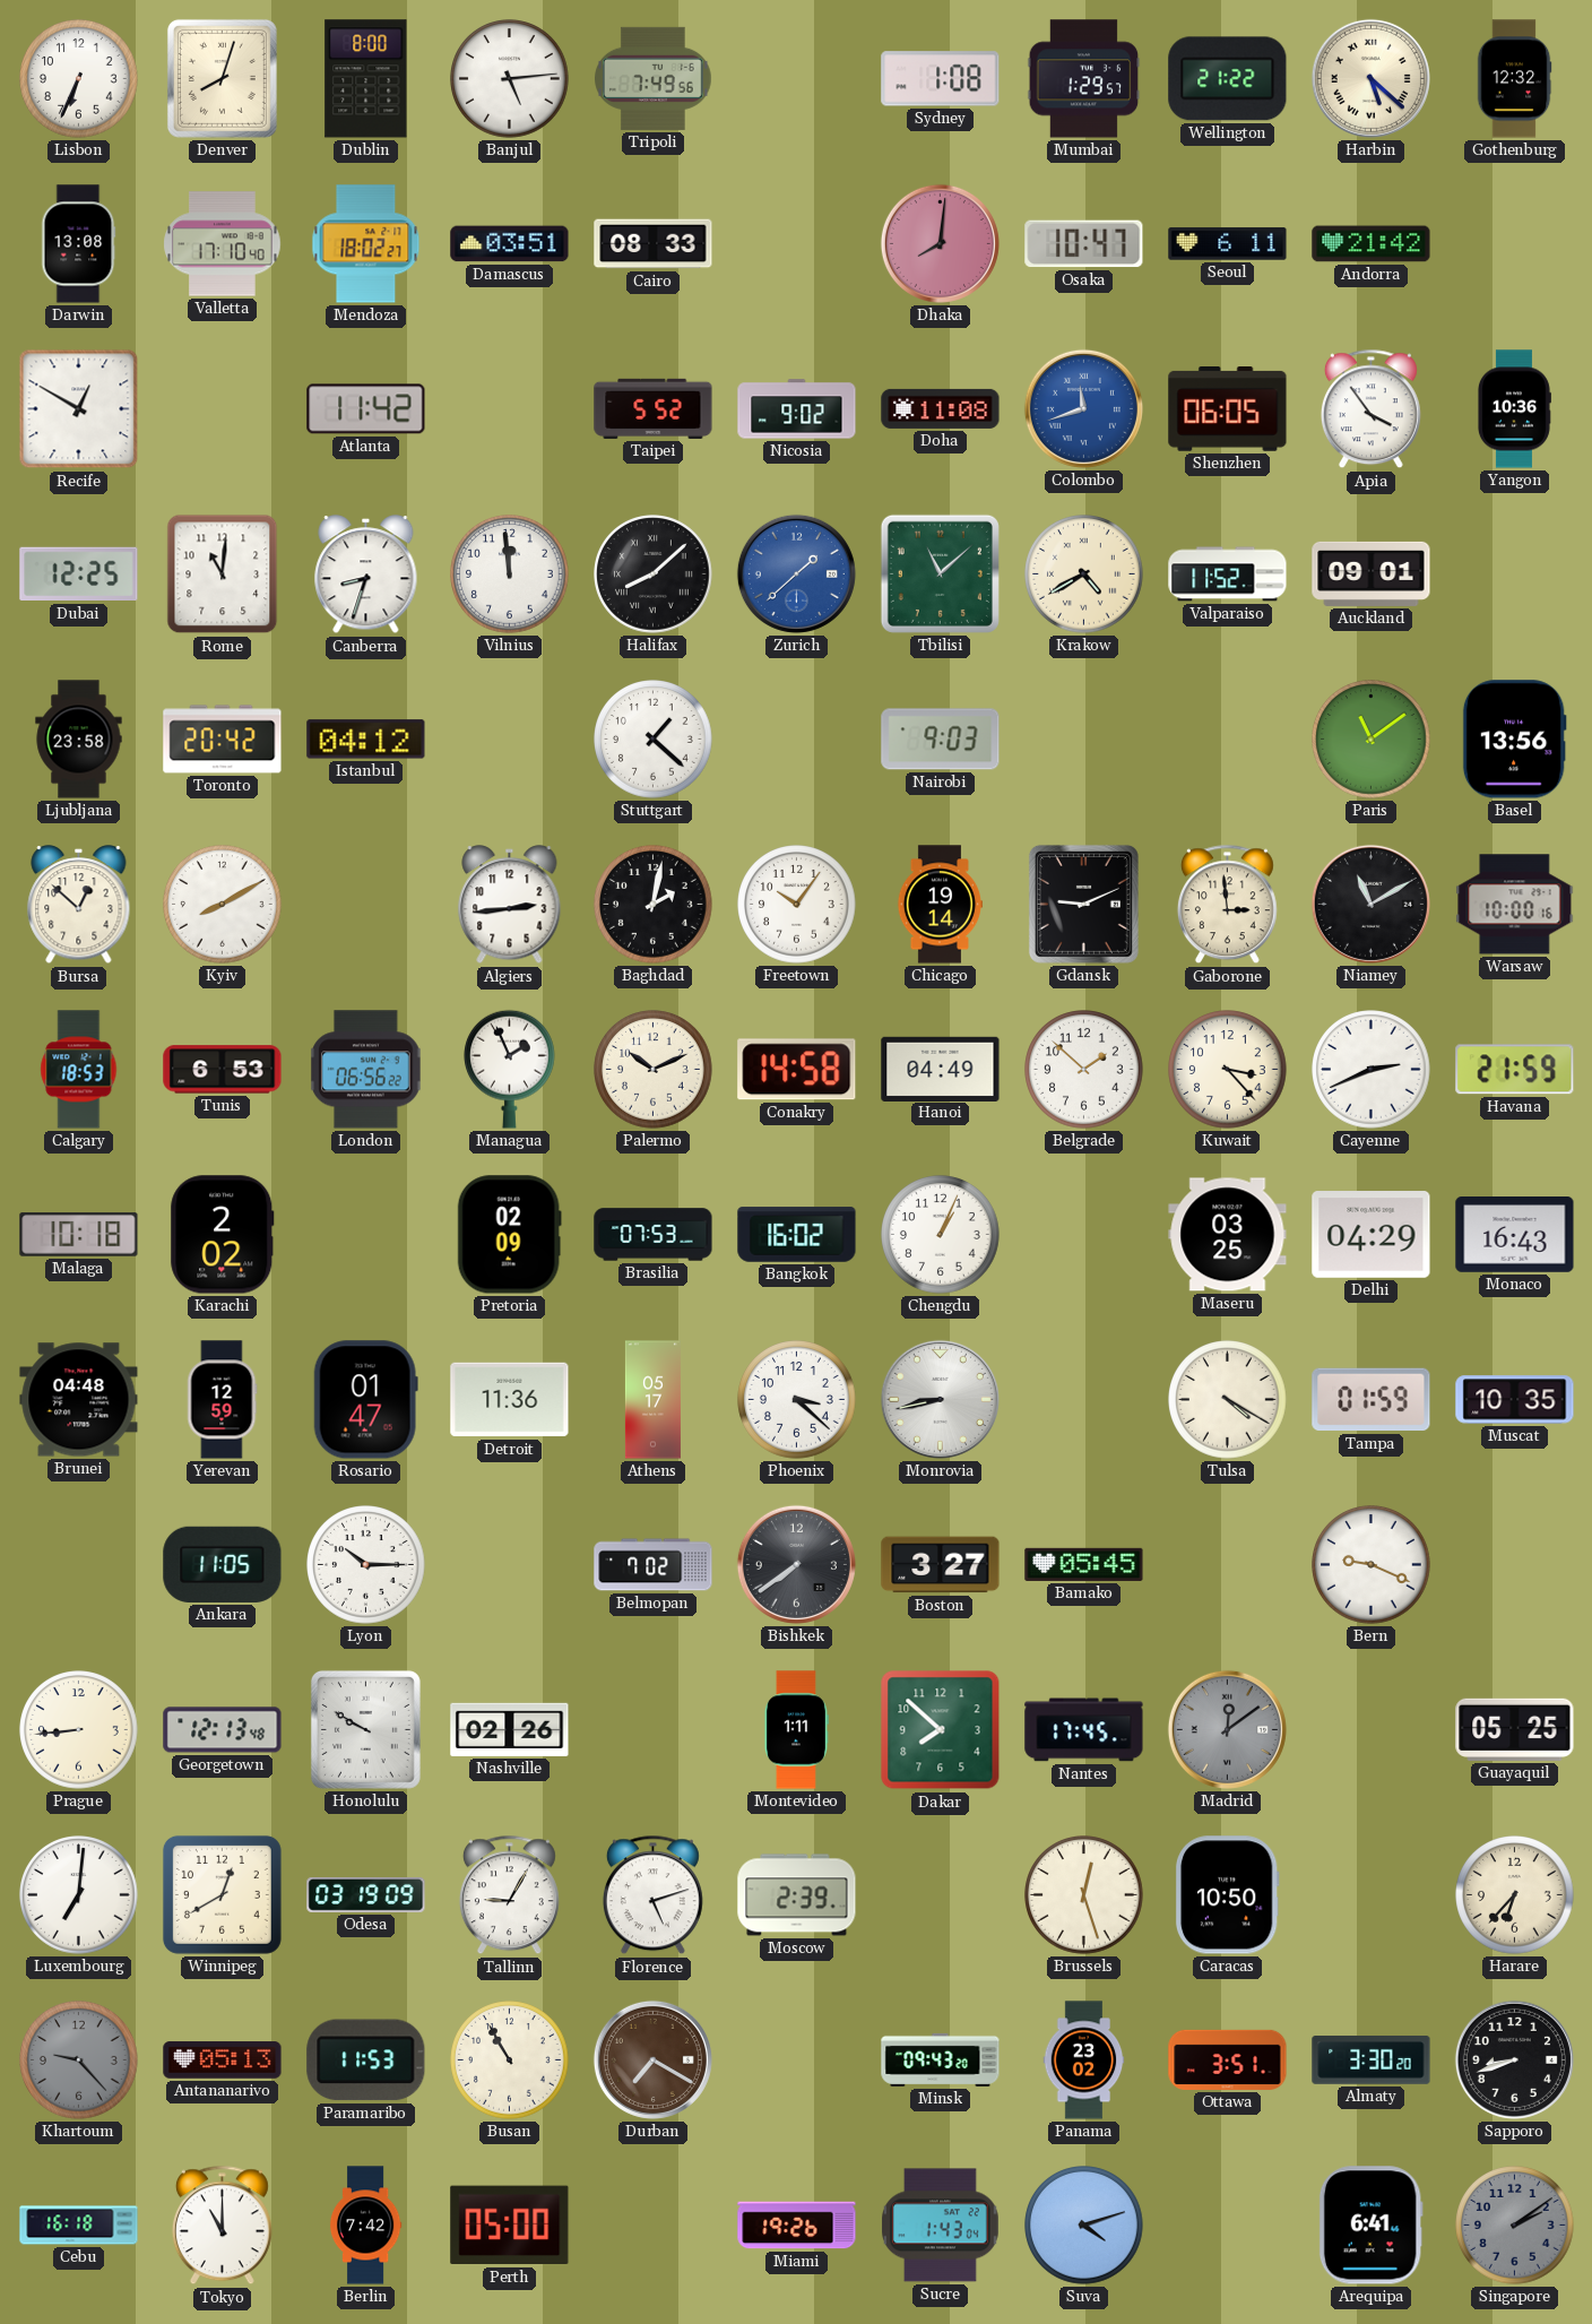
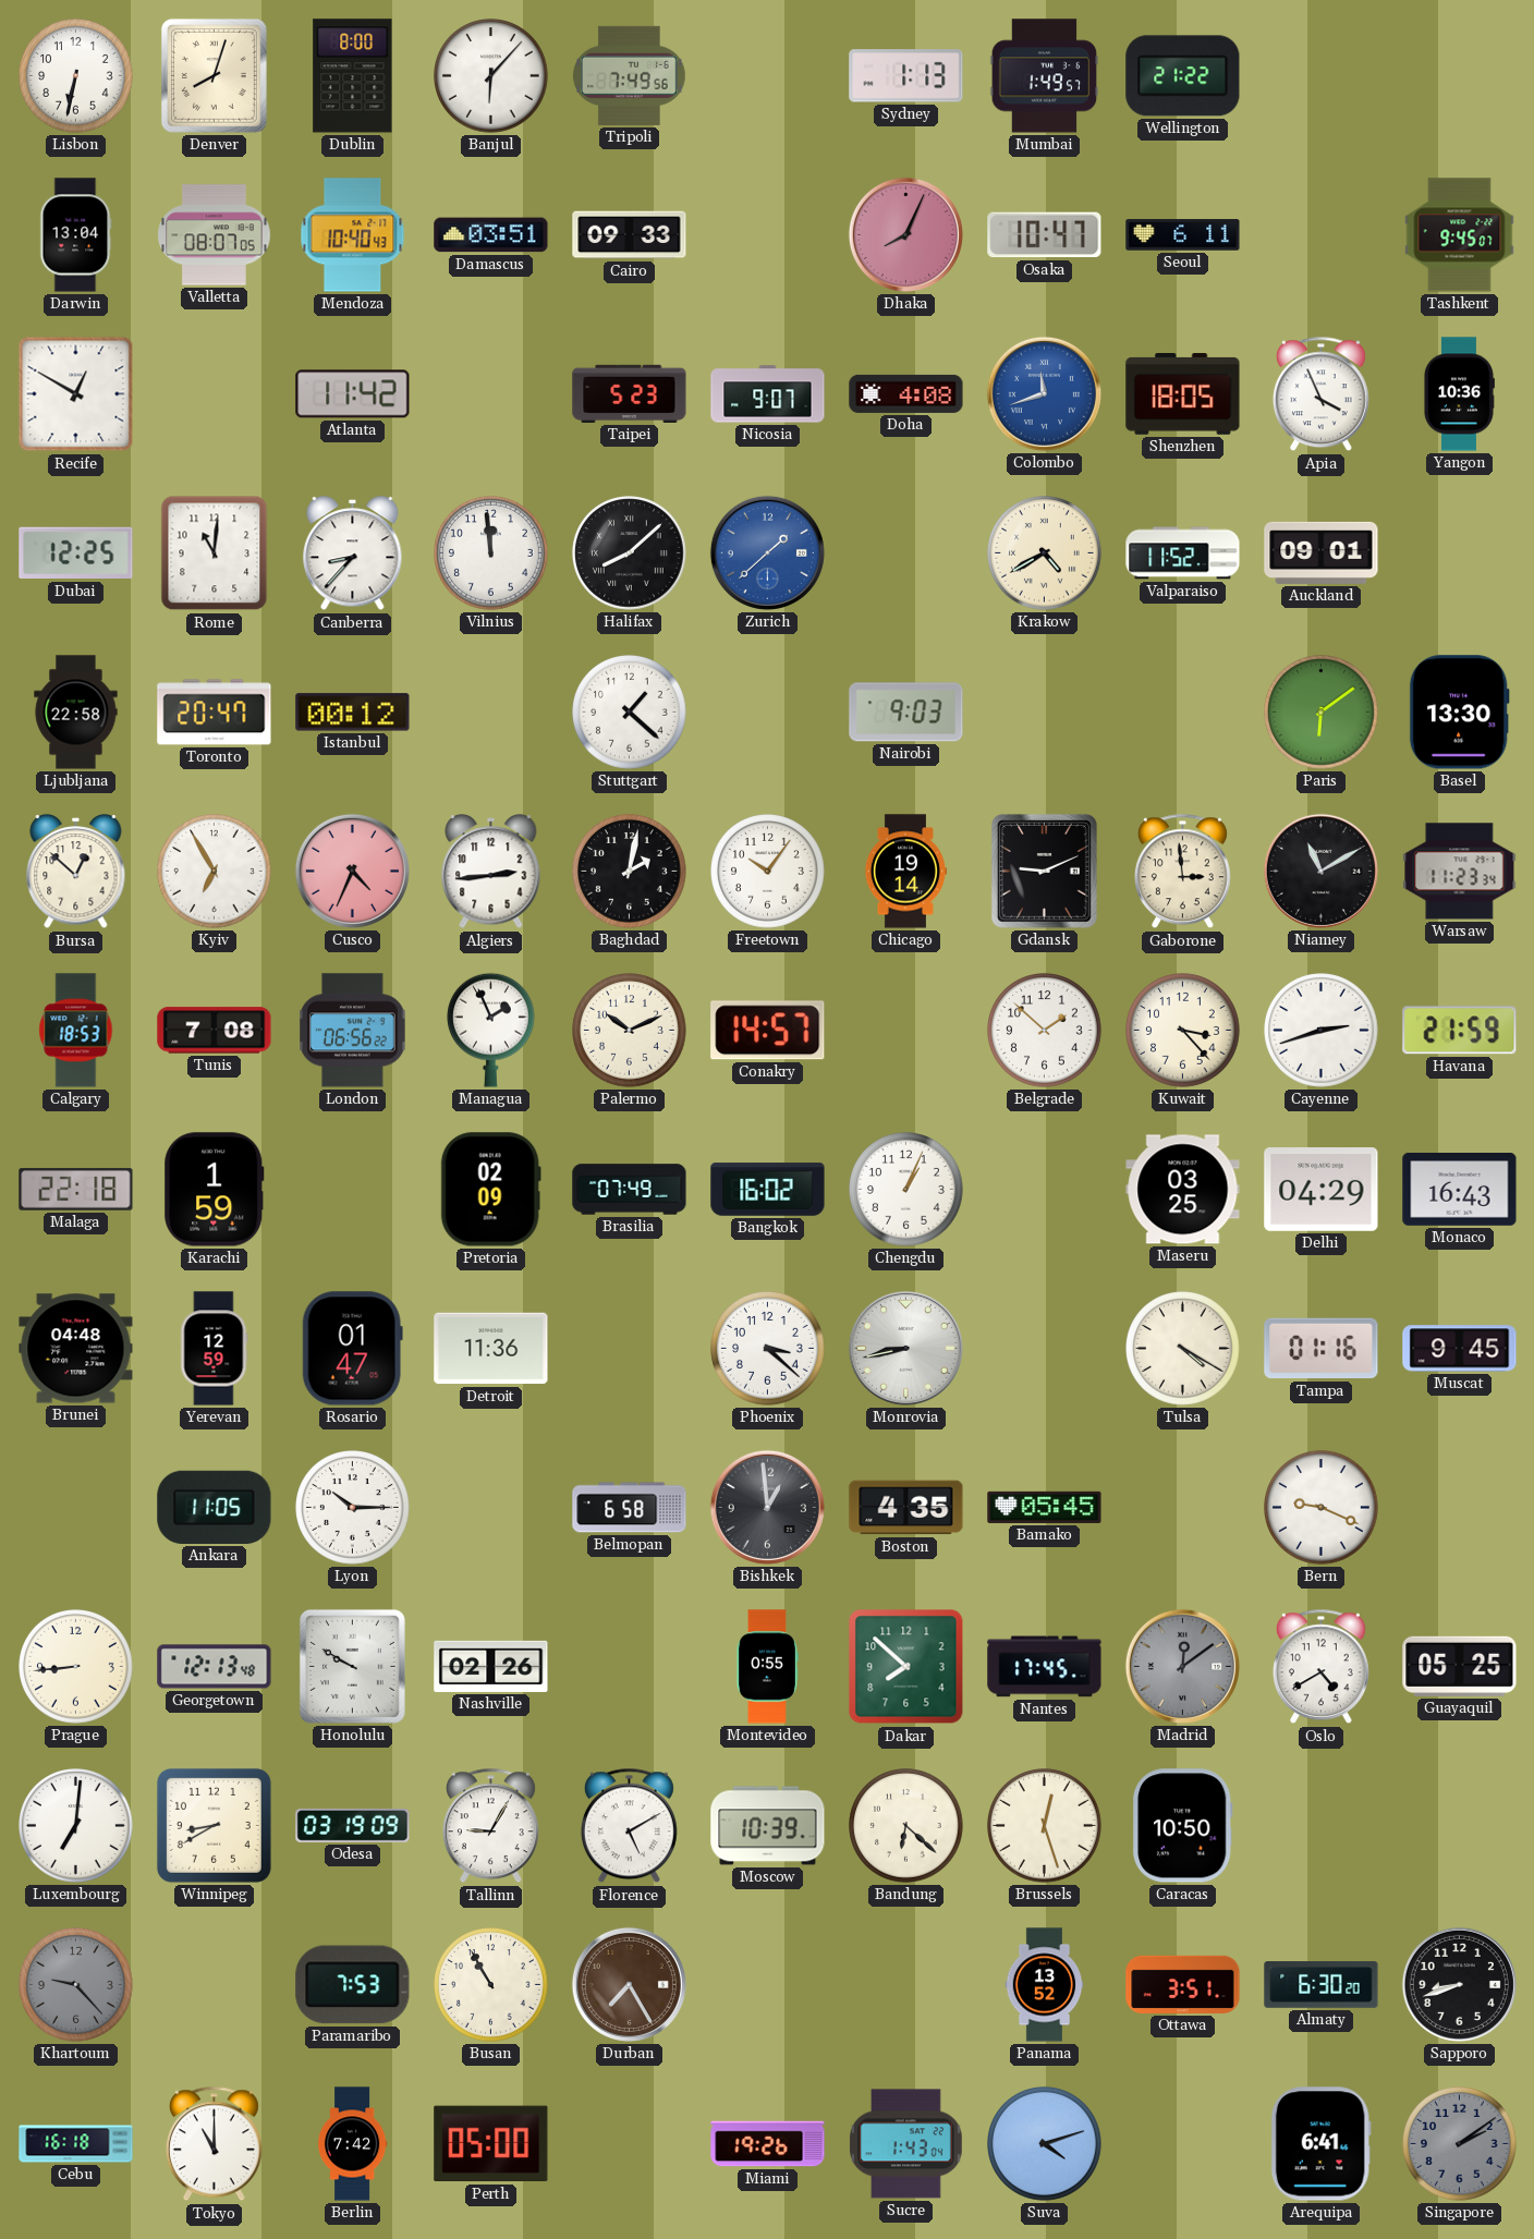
Lisbon: 6:34 -> 6:32 (76, 76)
Banjul: 5:14 -> 6:07 (491, 76)
Sydney: 1:08 -> 1:13 (906, 76)
Mumbai: 1:29 -> 1:49 (1045, 76)
Harbin: 5:22 -> none (1370, 78)
Gothenburg: 12:32 -> none (1514, 79)
Darwin: 13:08 -> 13:04 (75, 235)
Valletta: 17:10 -> 08:07 (215, 235)
Mendoza: 18:02 -> 10:40 (353, 235)
Cairo: 08:33 -> 09:33 (630, 235)
Dhaka: 8:01 -> 8:04 (905, 234)
Andorra: 21:42 -> none (1372, 244)
Tashkent: none -> 9:45 (1460, 235)
Taipei: 5:52 -> 5:23 (630, 393)
Nicosia: 9:02 -> 9:07 (768, 394)
Doha: 11:08 -> 4:08 (906, 393)
Shenzhen: 06:05 -> 18:05 (1183, 394)
Apia: 3:54 -> 3:56 (1320, 394)
Canberra: 8:33 -> 8:37 (353, 553)
Tbilisi: 11:08 -> none (940, 573)
Ljubljana: 23:58 -> 22:58 (76, 713)
Toronto: 20:42 -> 20:47 (215, 713)
Istanbul: 04:12 -> 00:12 (353, 713)
Paris: 11:09 -> 6:09 (1322, 713)
Basel: 13:56 -> 13:30 (1459, 713)
Kyiv: 8:10 -> 6:55 (215, 872)
Cusco: none -> 4:34 (352, 871)
Warsaw: 10:00 -> 11:23 (1460, 872)
Tunis: 6:53 -> 7:08 (215, 1031)
Conakry: 14:58 -> 14:57 (768, 1031)
Hanoi: 04:49 -> none (941, 1069)
Cayenne: 2:41 -> 2:42 (1322, 1031)
Malaga: 10:18 -> 22:18 (76, 1190)
Karachi: 2:02 -> 1:59 (215, 1190)
Brasilia: 07:53 -> 07:49 (630, 1190)
Athens: 05:17 -> none (652, 1400)
Tampa: 01:59 -> 01:16 (1322, 1349)
Muscat: 10:35 -> 9:45 (1460, 1349)
Belmopan: 7:02 -> 6:58 (630, 1508)
Bishkek: 7:39 -> 12:59 (767, 1507)
Boston: 3:27 -> 4:35 (906, 1508)
Montevideo: 1:11 -> 0:55 (767, 1667)
Oslo: none -> 4:40 (1320, 1667)
Winnipeg: 12:40 -> 8:40 (214, 1825)
Florence: 5:12 -> 5:10 (629, 1826)
Moscow: 2:39 -> 10:39 (768, 1826)
Bandung: none -> 6:22 (906, 1826)
Harare: 6:37 -> none (1515, 1895)
Antananarivo: 05:13 -> none (223, 2061)
Paramaribo: 11:53 -> 7:53 (353, 1985)
Durban: 7:20 -> 7:25 (629, 1984)
Minsk: 09:43 -> none (941, 2059)
Panama: 23:02 -> 13:52 (1045, 1985)
Almaty: 3:30 -> 6:30 (1322, 1985)
